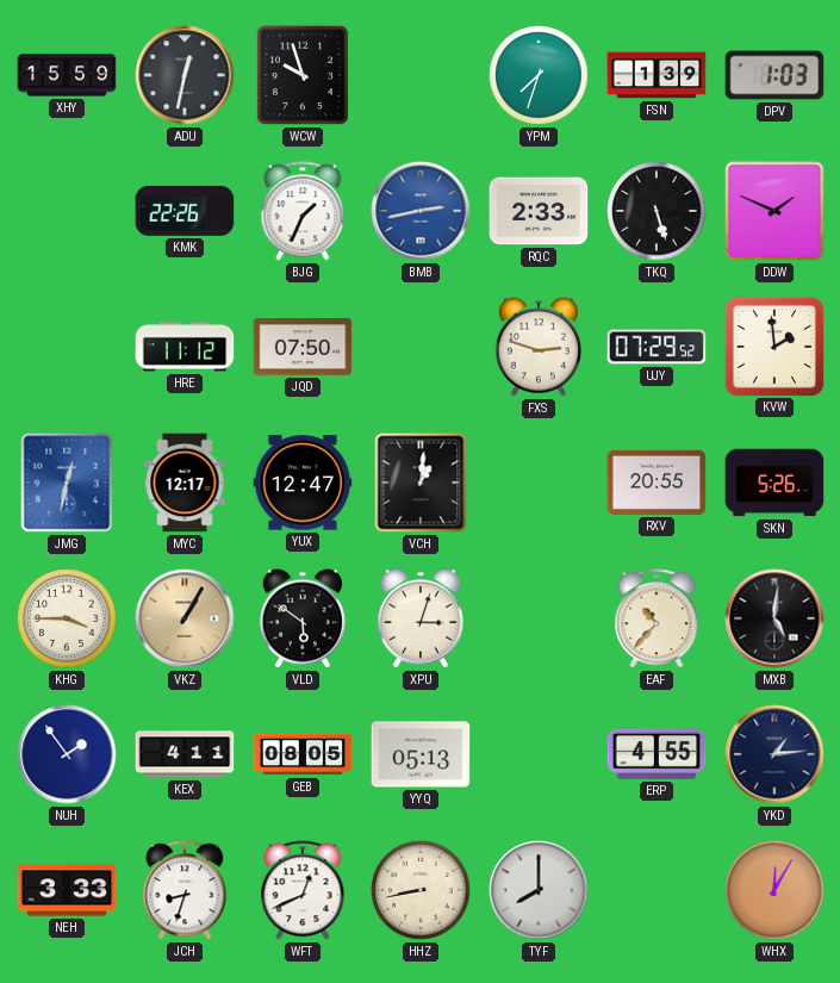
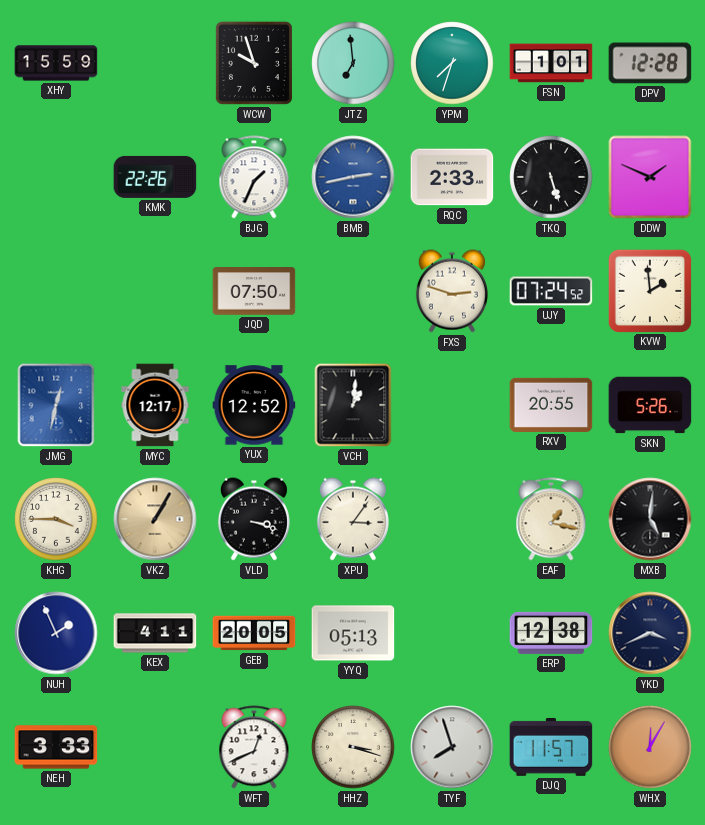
ADU: 12:32 -> none (185, 75)
JTZ: none -> 6:59 (353, 63)
FSN: 1:39 -> 1:01 (551, 63)
DPV: 1:03 -> 12:28 (650, 63)
HRE: 11:12 -> none (185, 347)
UJY: 07:29 -> 07:24 (551, 291)
YUX: 12:47 -> 12:52 (254, 405)
VLD: 5:51 -> 3:18 (254, 519)
XPU: 3:03 -> 3:06 (353, 519)
EAF: 10:37 -> 1:17 (551, 519)
NUH: 1:54 -> 1:56 (56, 633)
GEB: 08:05 -> 20:05 (254, 633)
ERP: 4:55 -> 12:38 (551, 633)
YKD: 1:14 -> 3:41 (650, 633)
JCH: 8:33 -> none (185, 890)
HHZ: 8:43 -> 3:18 (353, 747)
TYF: 8:00 -> 7:57 (452, 747)
DJQ: none -> 11:57 (551, 747)
